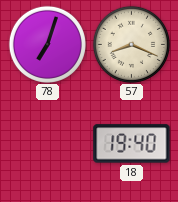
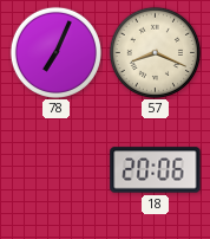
78: 7:03 -> 7:04 (55, 52)
18: 19:40 -> 20:06 (156, 170)
